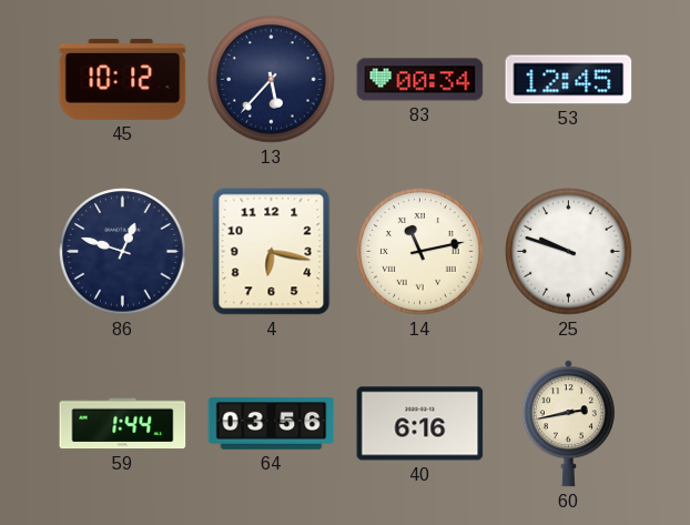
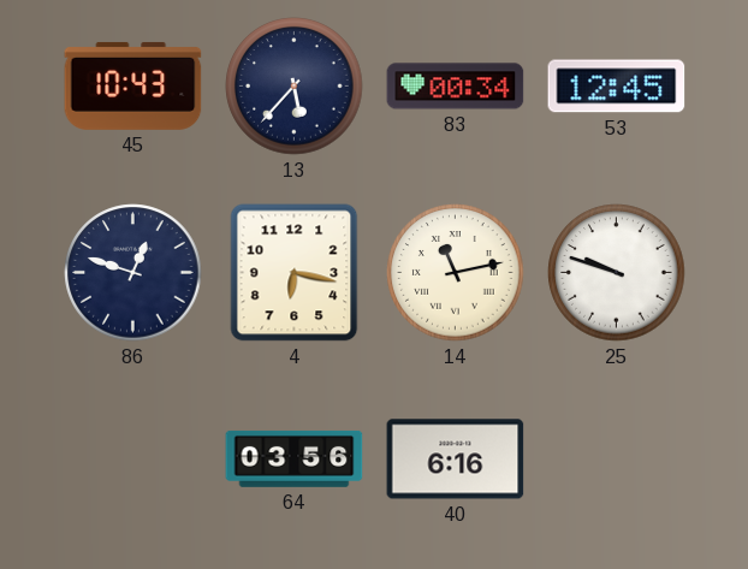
45: 10:12 -> 10:43 (133, 85)
59: 1:44 -> none (123, 424)
60: 2:43 -> none (568, 424)
